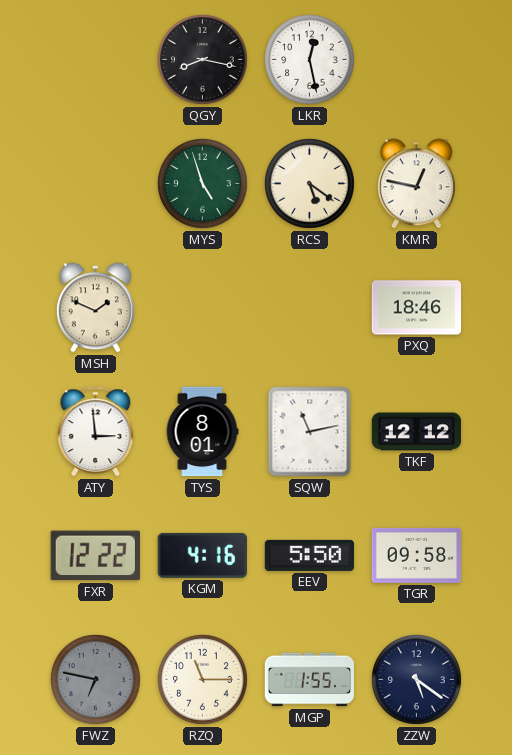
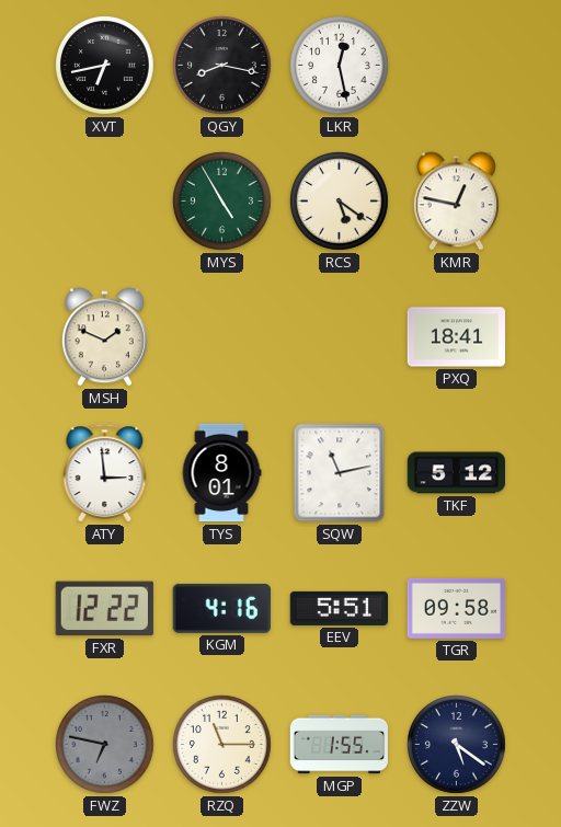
XVT: none -> 6:43 (105, 66)
MYS: 4:57 -> 4:55 (222, 202)
PXQ: 18:46 -> 18:41 (457, 337)
TKF: 12:12 -> 5:12 (457, 473)
EEV: 5:50 -> 5:51 (340, 608)
